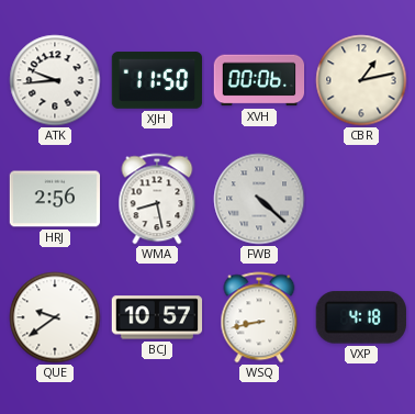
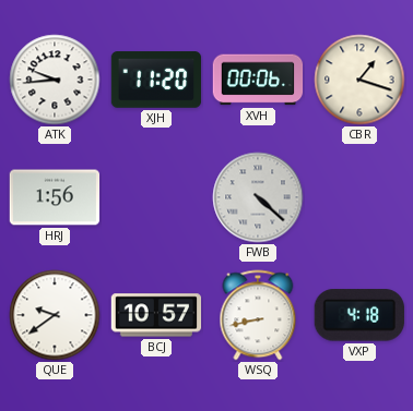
XJH: 11:50 -> 11:20 (156, 80)
CBR: 1:13 -> 1:18 (359, 80)
HRJ: 2:56 -> 1:56 (55, 197)
WMA: 8:28 -> none (157, 199)
